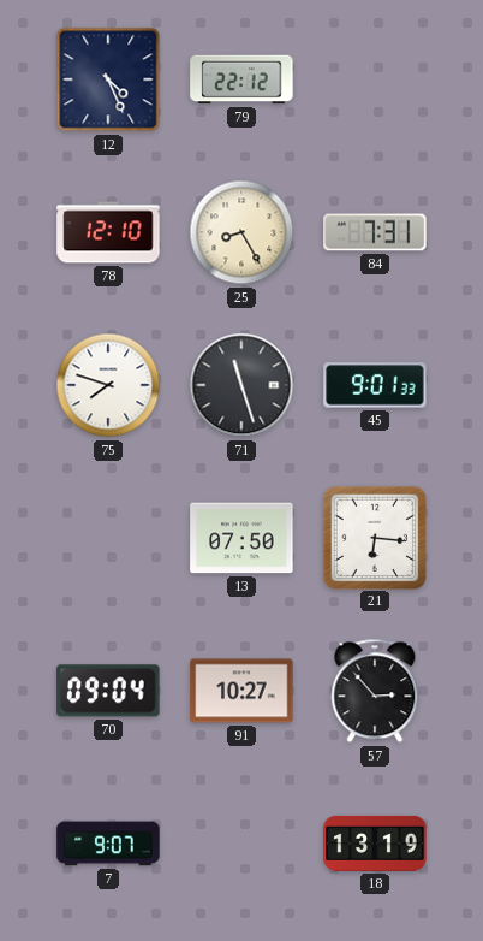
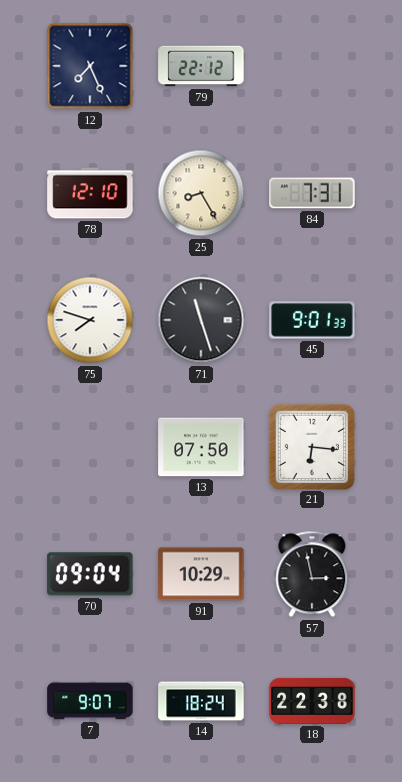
12: 4:26 -> 7:26 (90, 66)
91: 10:27 -> 10:29 (201, 574)
57: 2:53 -> 2:58 (312, 574)
14: none -> 18:24 (201, 701)
18: 13:19 -> 22:38 (312, 701)
